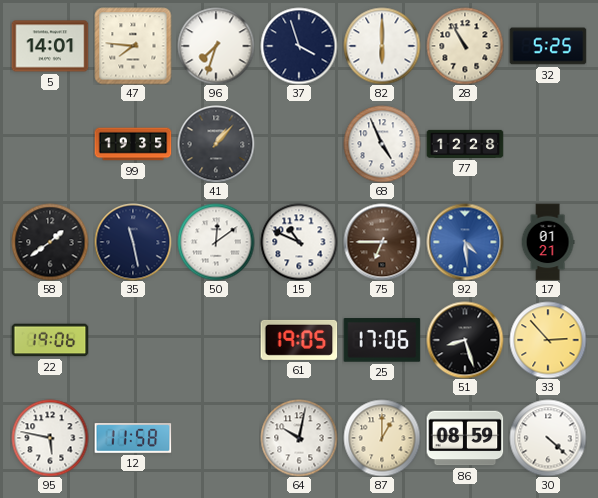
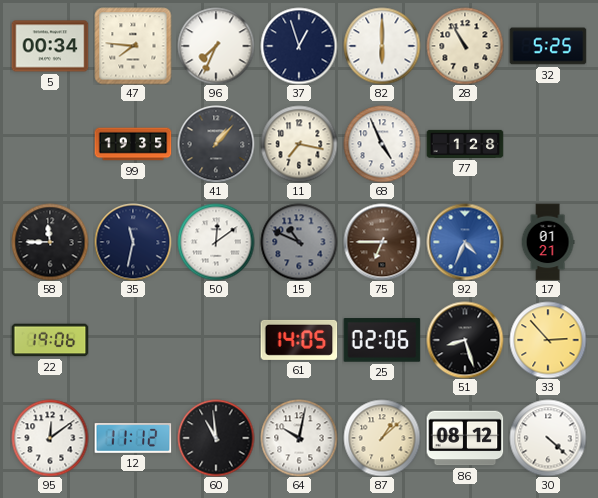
5: 14:01 -> 00:34 (50, 46)
96: 7:33 -> 7:34 (216, 46)
37: 3:57 -> 12:57 (299, 46)
11: none -> 7:17 (299, 144)
77: 12:28 -> 1:28 (465, 144)
58: 1:39 -> 11:45 (50, 242)
35: 11:28 -> 11:32 (133, 242)
15 dial: white -> grey (299, 242)
92: 4:29 -> 4:34 (465, 242)
61: 19:05 -> 14:05 (299, 340)
25: 17:06 -> 02:06 (382, 340)
95: 5:47 -> 12:09 (50, 438)
12: 11:58 -> 11:12 (133, 438)
60: none -> 10:59 (216, 438)
87: 1:00 -> 1:08 (382, 438)
86: 08:59 -> 08:12 (465, 438)
